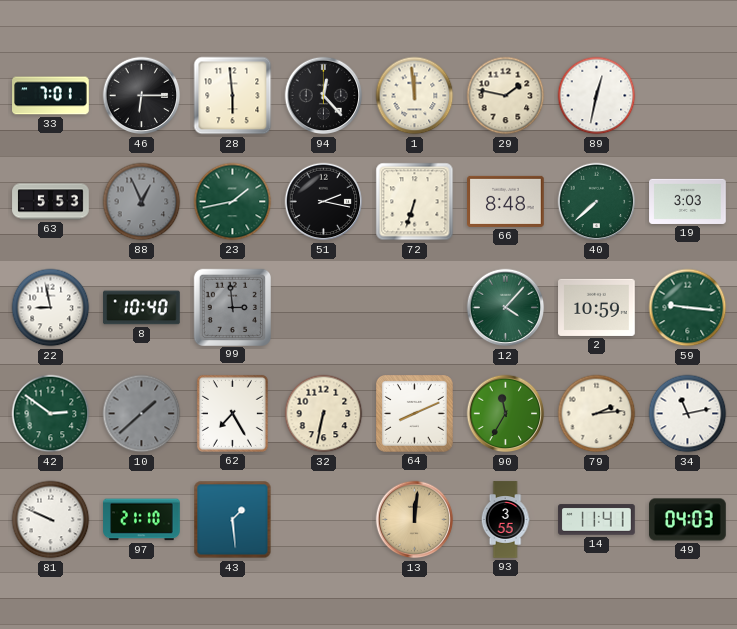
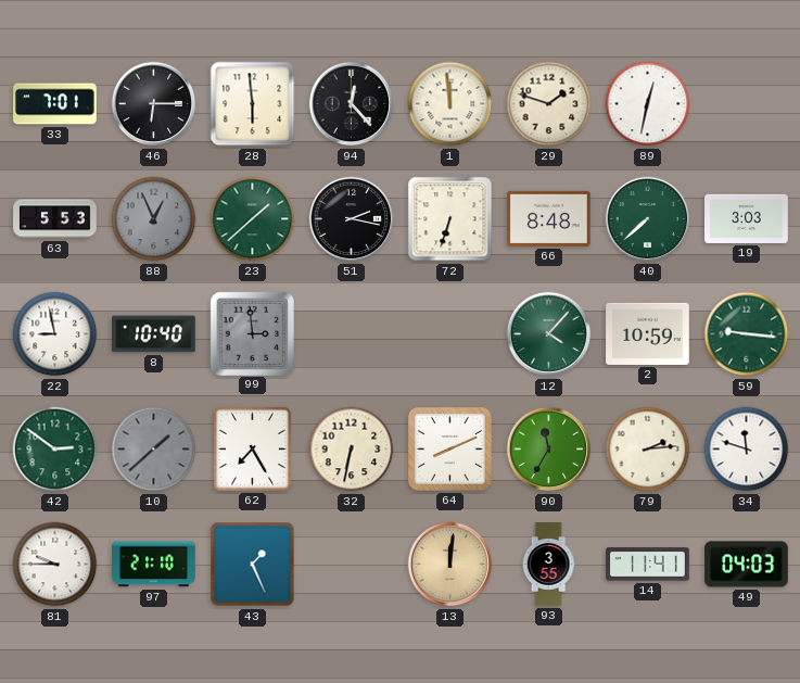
29: 1:47 -> 1:48 (549, 104)
23: 1:43 -> 1:38 (253, 219)
34: 11:13 -> 11:48 (747, 450)
81: 9:49 -> 9:45 (55, 565)
43: 1:29 -> 1:26 (253, 565)
